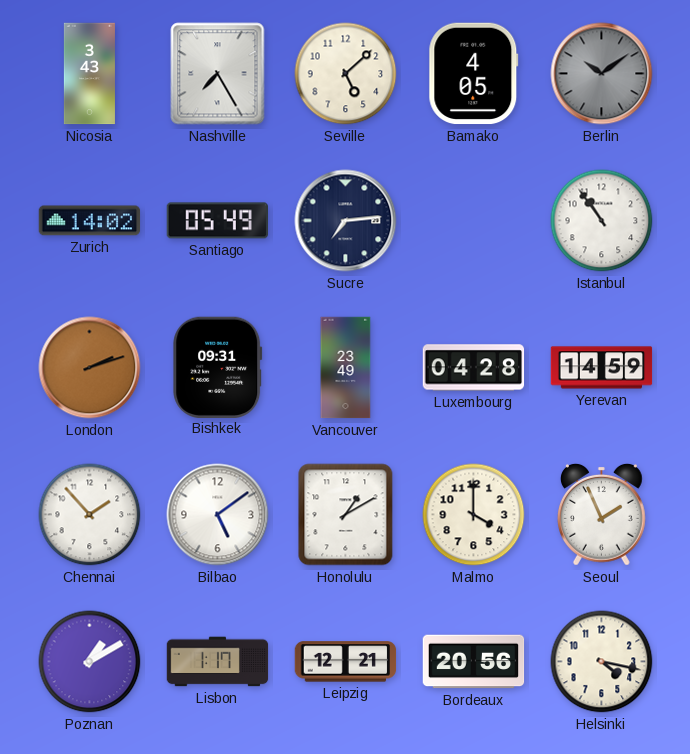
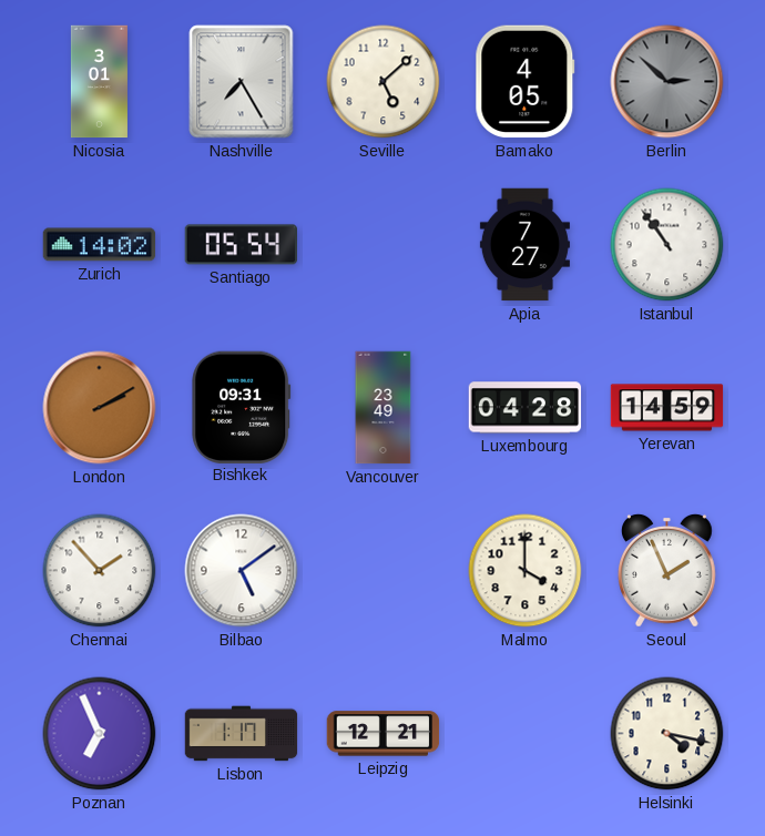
Nicosia: 3:43 -> 3:01 (99, 82)
Berlin: 10:09 -> 2:52 (667, 82)
Santiago: 05:49 -> 05:54 (241, 245)
Sucre: 7:14 -> none (346, 221)
Apia: none -> 7:27 (524, 245)
London: 2:12 -> 2:10 (100, 408)
Honolulu: 1:10 -> none (346, 515)
Poznan: 1:10 -> 6:56 (100, 734)
Bordeaux: 20:56 -> none (474, 662)
